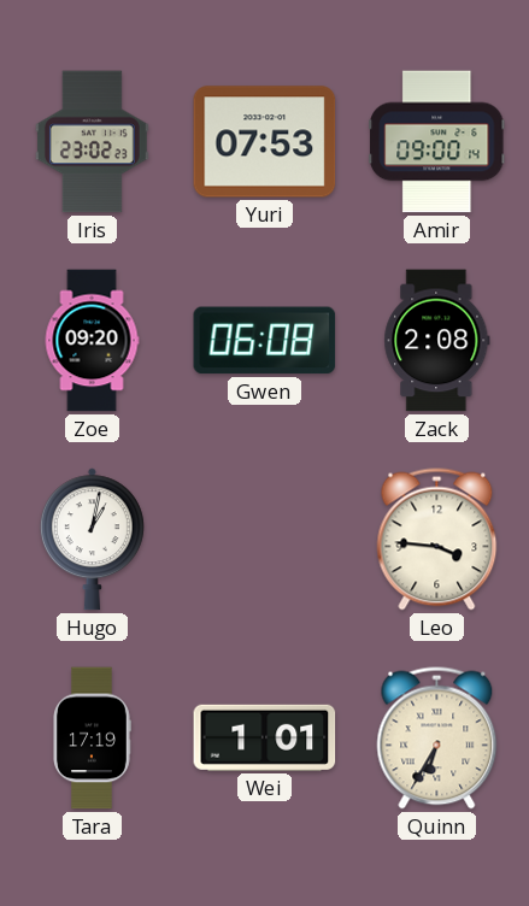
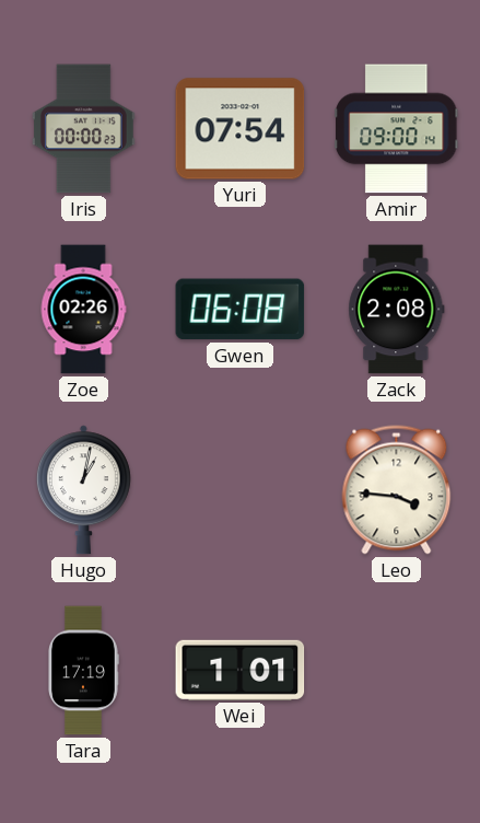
Iris: 23:02 -> 00:00 (83, 129)
Yuri: 07:53 -> 07:54 (241, 129)
Zoe: 09:20 -> 02:26 (83, 310)
Quinn: 6:35 -> none (437, 739)
